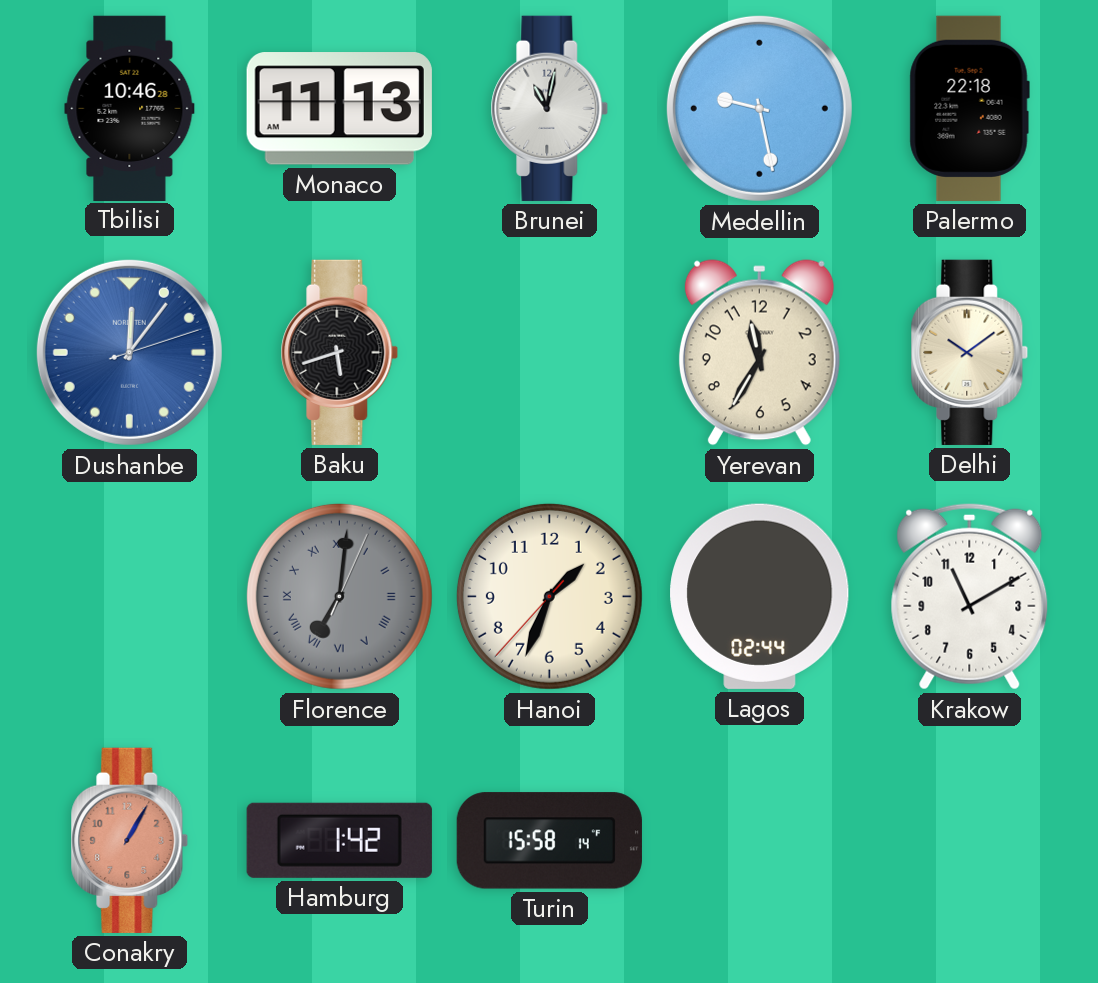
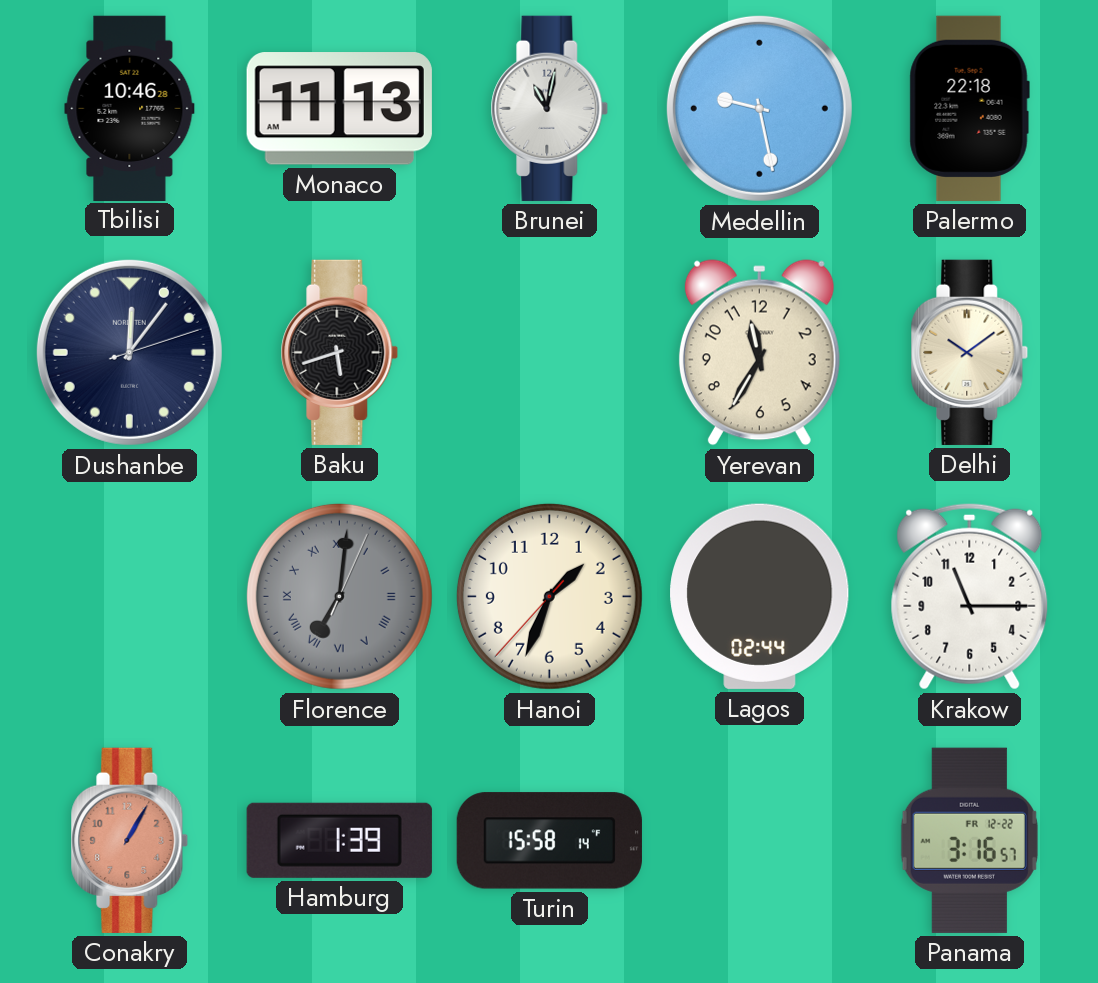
Dushanbe dial: blue -> navy (129, 352)
Krakow: 11:10 -> 11:15 (970, 596)
Hamburg: 1:42 -> 1:39 (339, 840)
Panama: none -> 3:16 (969, 840)
